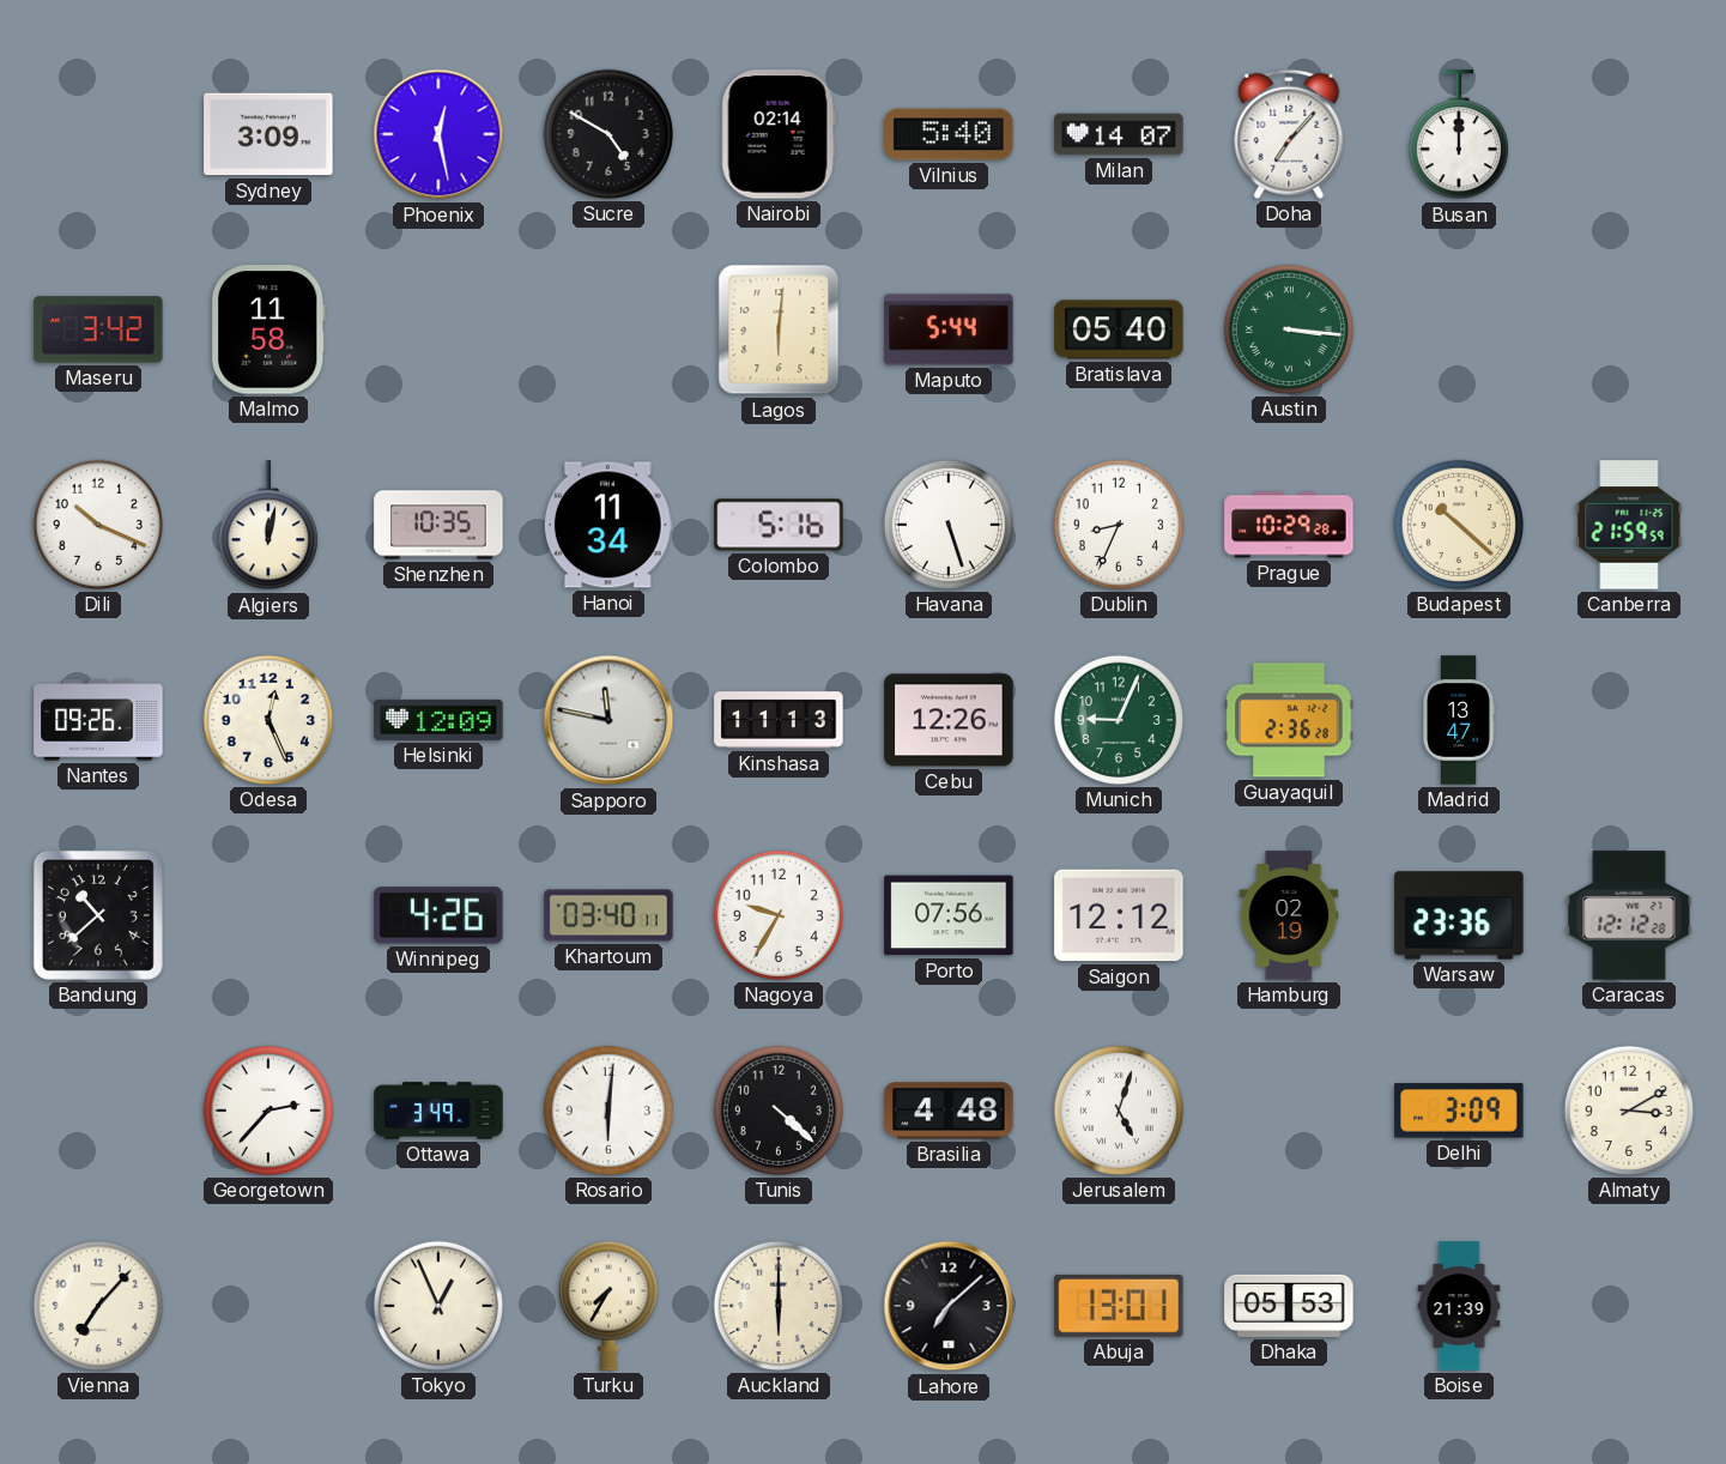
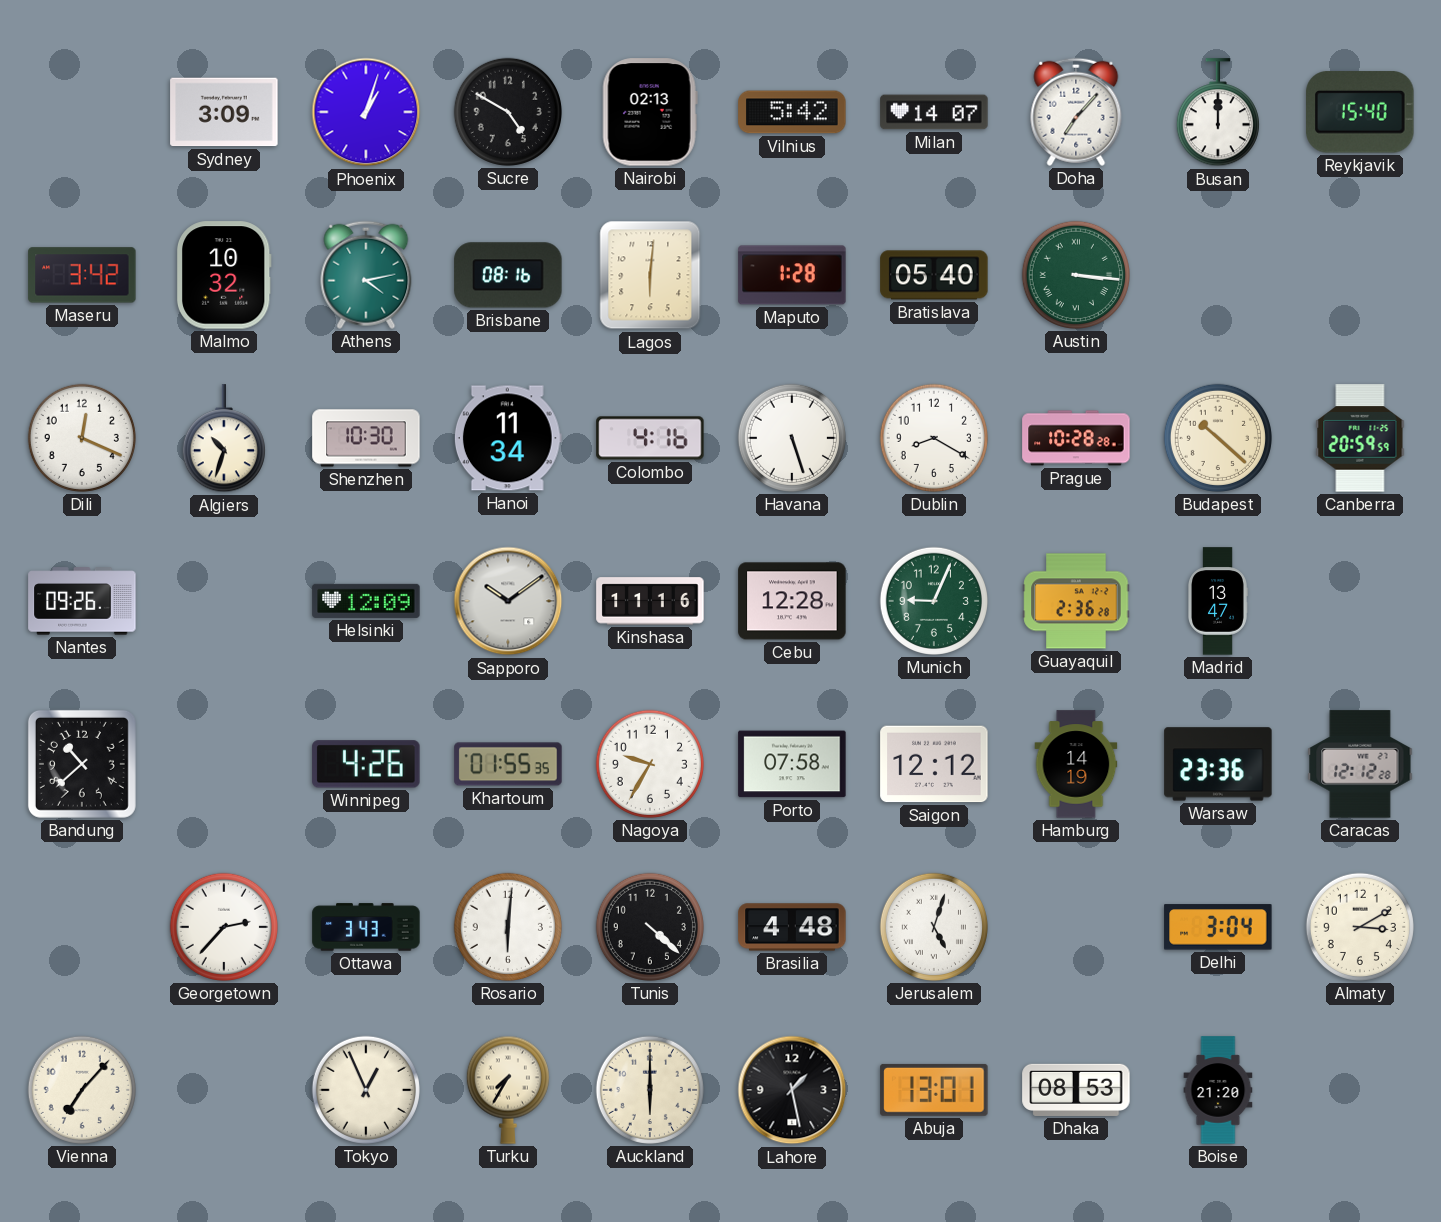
Phoenix: 12:28 -> 1:03 (366, 112)
Nairobi: 02:14 -> 02:13 (650, 112)
Vilnius: 5:40 -> 5:42 (792, 112)
Reykjavik: none -> 15:40 (1360, 112)
Malmo: 11:58 -> 10:32 (224, 275)
Athens: none -> 4:13 (366, 275)
Brisbane: none -> 08:16 (508, 275)
Maputo: 5:44 -> 1:28 (792, 275)
Dili: 10:19 -> 12:19 (82, 438)
Algiers: 12:02 -> 10:33 (224, 439)
Shenzhen: 10:35 -> 10:30 (366, 438)
Colombo: 5:16 -> 4:16 (650, 438)
Dublin: 8:34 -> 8:20 (934, 438)
Prague: 10:29 -> 10:28 (1076, 438)
Canberra: 21:59 -> 20:59 (1360, 438)
Odesa: 12:26 -> none (268, 720)
Sapporo: 11:47 -> 10:09 (508, 601)
Kinshasa: 11:13 -> 11:16 (650, 601)
Cebu: 12:26 -> 12:28 (792, 601)
Khartoum: 03:40 -> 01:55 (508, 764)
Porto: 07:56 -> 07:58 (792, 764)
Hamburg: 02:19 -> 14:19 (1076, 764)
Ottawa: 3:49 -> 3:43 (366, 927)
Delhi: 3:09 -> 3:04 (1218, 927)
Lahore: 7:08 -> 1:28 (792, 1090)
Dhaka: 05:53 -> 08:53 (1076, 1090)
Boise: 21:39 -> 21:20 (1218, 1090)
